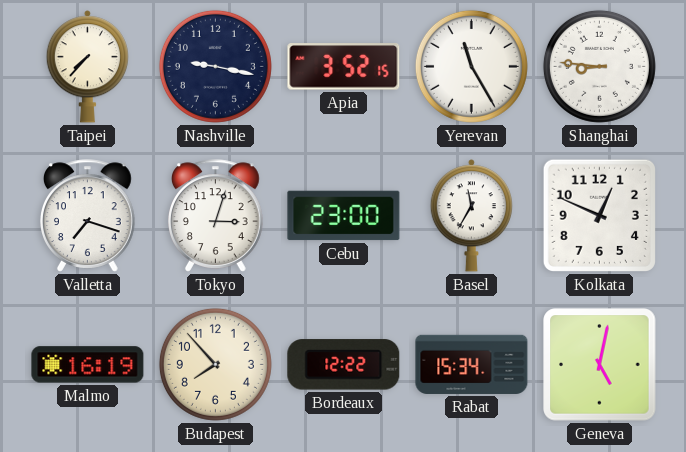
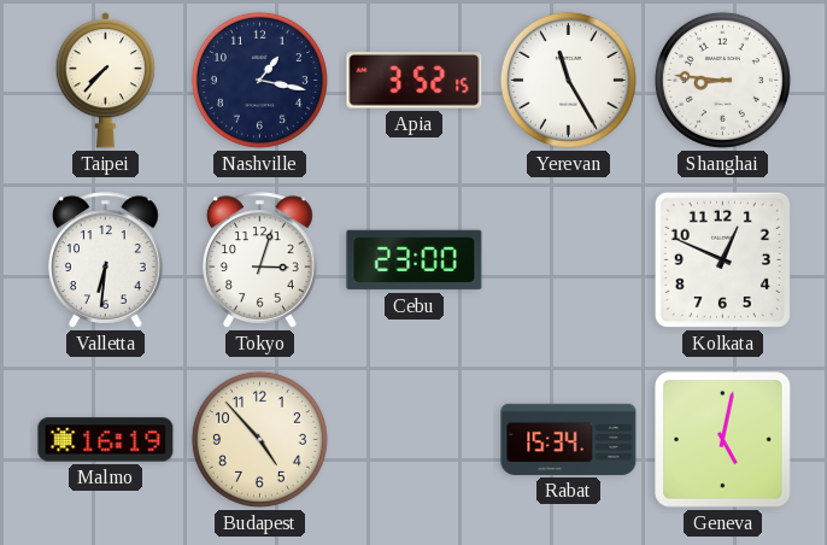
Nashville: 9:17 -> 1:17 (259, 80)
Valletta: 7:18 -> 6:31 (106, 260)
Basel: 11:35 -> none (471, 216)
Budapest: 7:53 -> 4:53 (259, 439)
Bordeaux: 12:22 -> none (344, 365)
